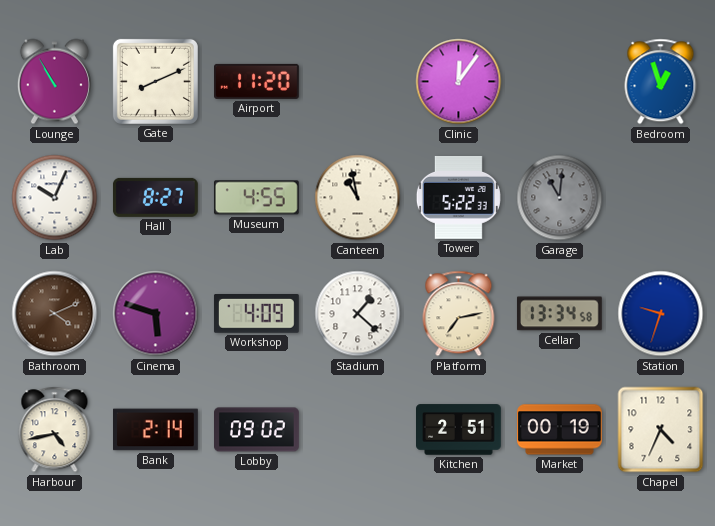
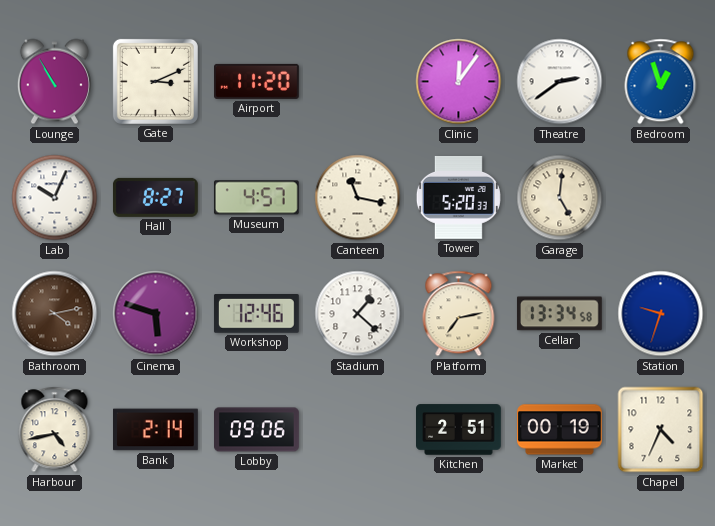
Gate: 8:11 -> 3:11 (155, 81)
Theatre: none -> 2:39 (560, 82)
Museum: 4:55 -> 4:57 (256, 198)
Canteen: 10:58 -> 11:17 (358, 198)
Tower: 5:22 -> 5:20 (458, 197)
Garage: 11:01 -> 5:01 (560, 198)
Garage dial: grey -> cream (560, 198)
Bathroom: 4:11 -> 4:13 (55, 314)
Workshop: 4:09 -> 12:46 (256, 314)
Lobby: 09:02 -> 09:06 (257, 430)
